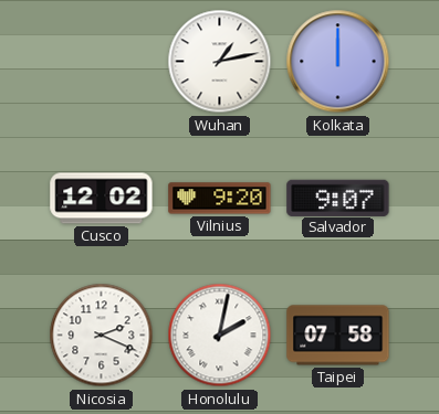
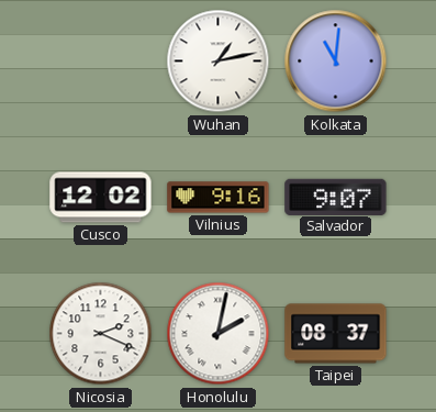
Kolkata: 12:00 -> 11:01 (336, 62)
Vilnius: 9:20 -> 9:16 (219, 198)
Taipei: 07:58 -> 08:37 (336, 334)
